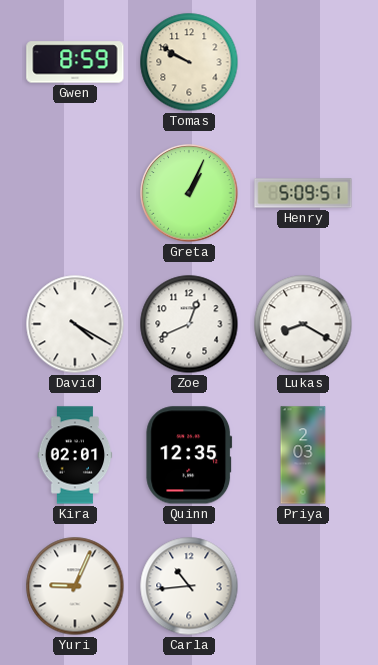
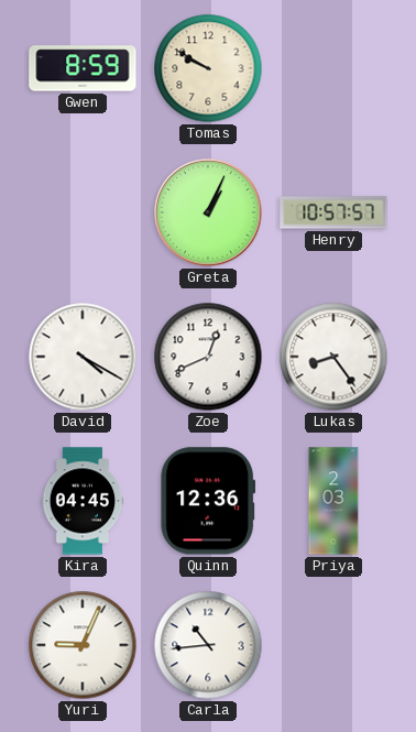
Henry: 5:09 -> 10:57 (333, 212)
Lukas: 8:20 -> 8:24 (333, 357)
Kira: 02:01 -> 04:45 (83, 501)
Quinn: 12:35 -> 12:36 (208, 501)
